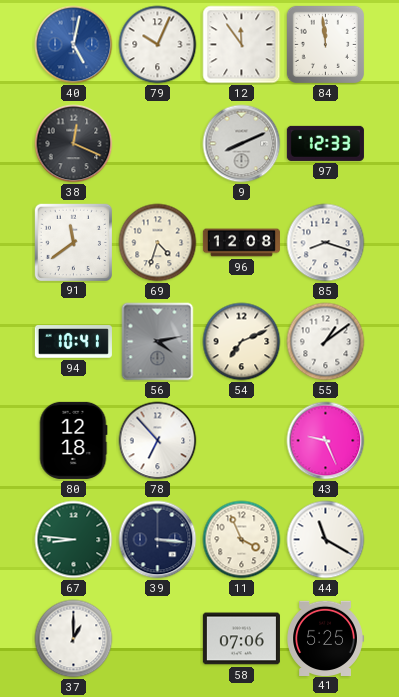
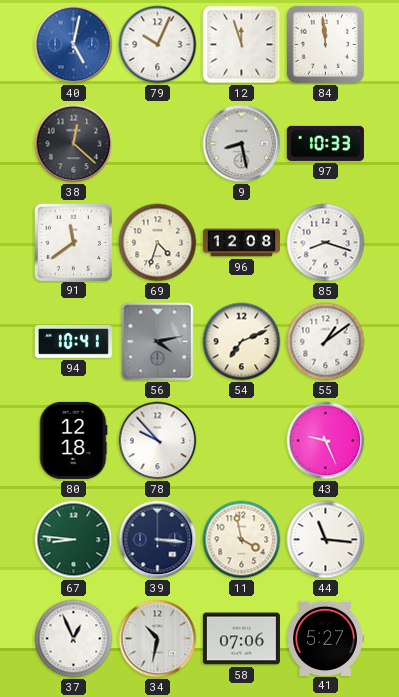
12: 11:54 -> 11:57 (242, 45)
38: 12:19 -> 12:22 (74, 144)
9: 8:11 -> 8:28 (242, 144)
97: 12:33 -> 10:33 (325, 143)
78: 6:53 -> 9:53 (158, 441)
11: 3:56 -> 3:58 (242, 540)
44: 11:20 -> 11:16 (326, 540)
37: 1:00 -> 12:56 (74, 639)
34: none -> 10:32 (158, 639)
41: 5:25 -> 5:27 (325, 638)
